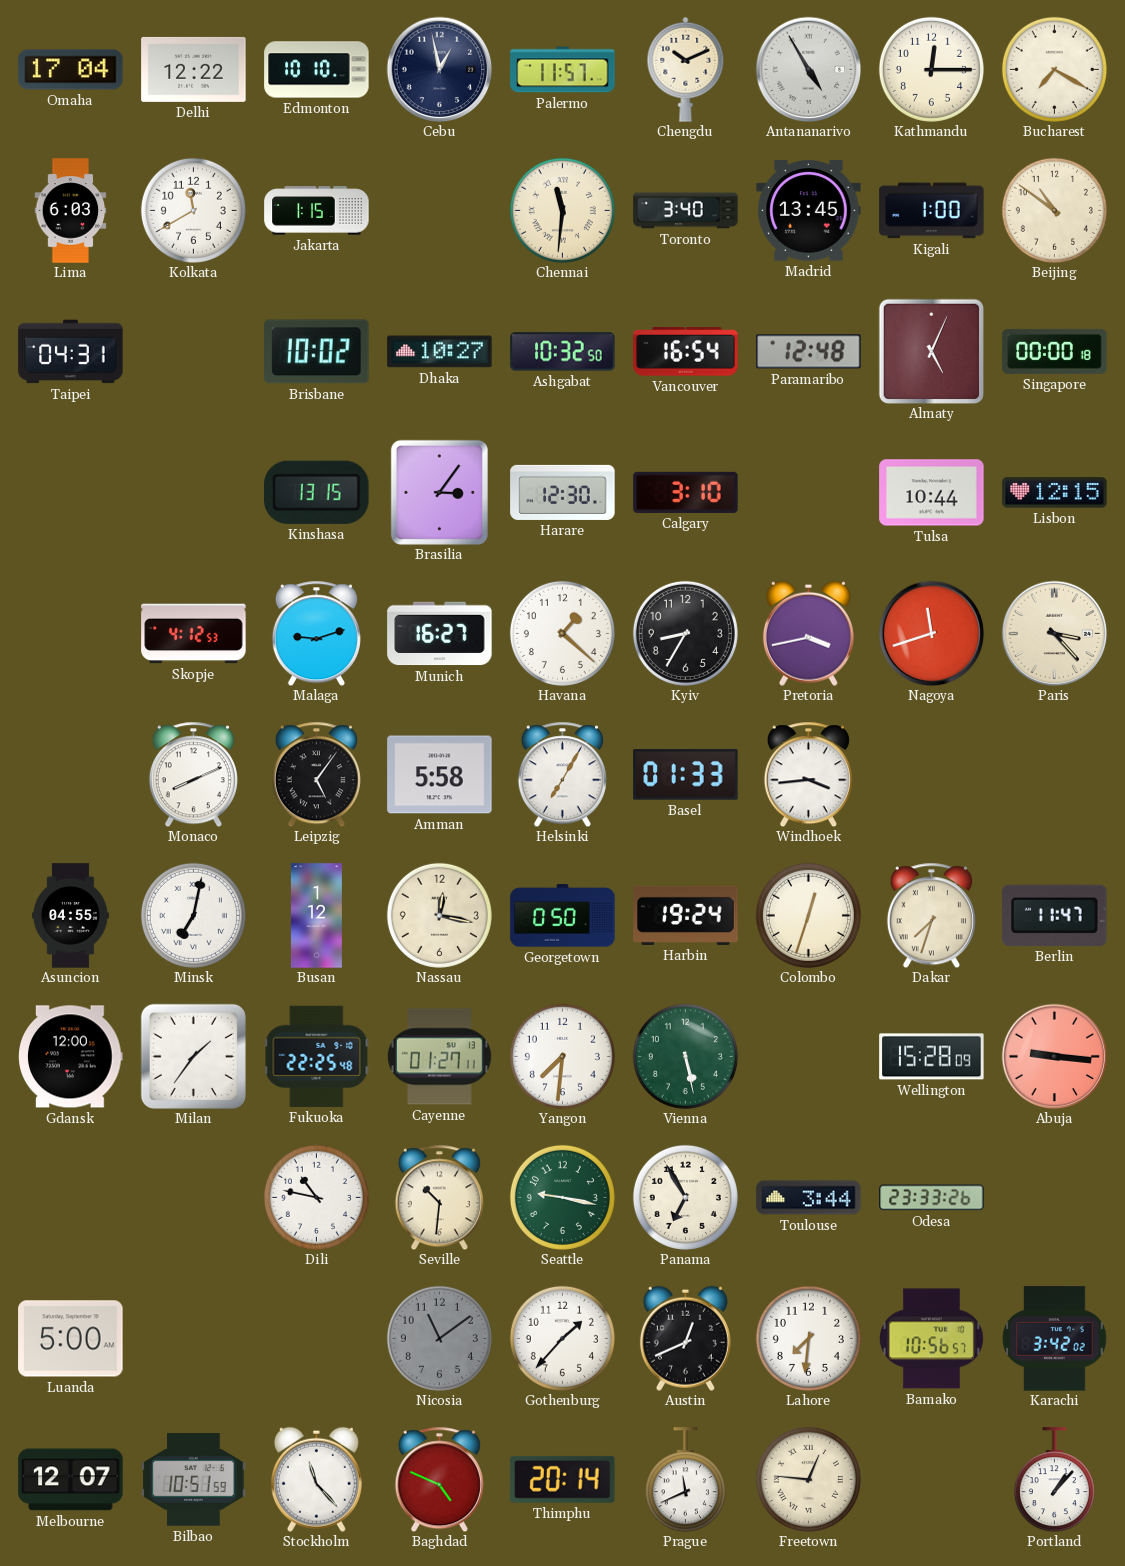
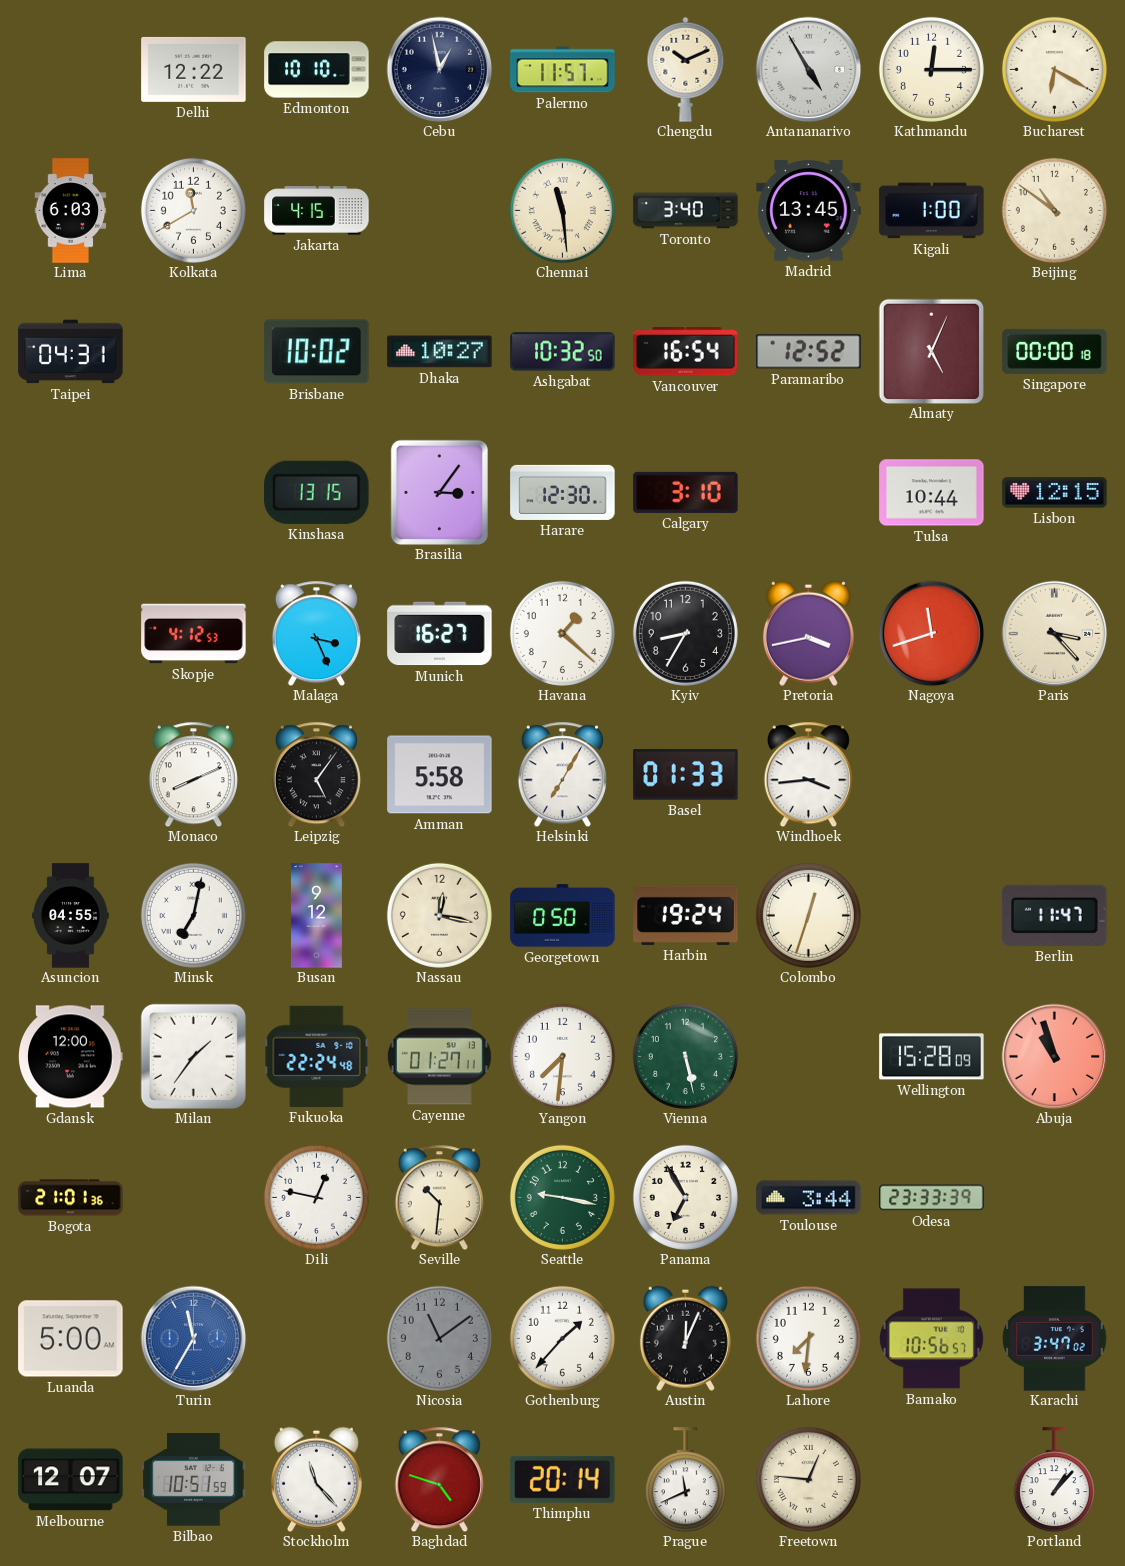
Omaha: 17:04 -> none (71, 70)
Bucharest: 7:20 -> 6:20 (1054, 69)
Jakarta: 1:15 -> 4:15 (317, 211)
Chennai: 11:31 -> 11:29 (562, 210)
Paramaribo: 12:48 -> 12:52 (809, 352)
Malaga: 9:12 -> 3:26 (316, 633)
Busan: 1:12 -> 9:12 (316, 916)
Dakar: 7:33 -> none (931, 915)
Fukuoka: 22:25 -> 22:24 (316, 1056)
Abuja: 9:16 -> 10:57 (1054, 1056)
Bogota: none -> 21:01 (71, 1198)
Dili: 10:47 -> 12:47 (316, 1197)
Odesa: 23:33:26 -> 23:33:39 (932, 1198)
Turin: none -> 11:35 (193, 1338)
Austin: 12:41 -> 12:04 (685, 1338)
Karachi: 3:42 -> 3:47 (1054, 1339)
Baghdad: 4:49 -> 4:48 (439, 1479)
